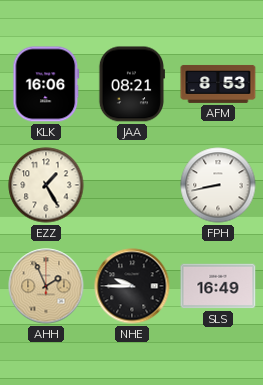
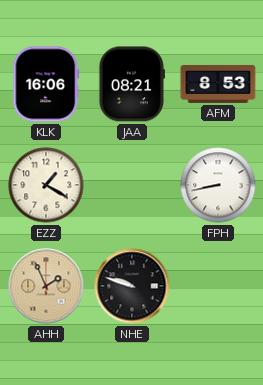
EZZ: 1:25 -> 1:20 (46, 185)
NHE: 9:45 -> 9:48 (132, 286)
SLS: 16:49 -> none (218, 286)
